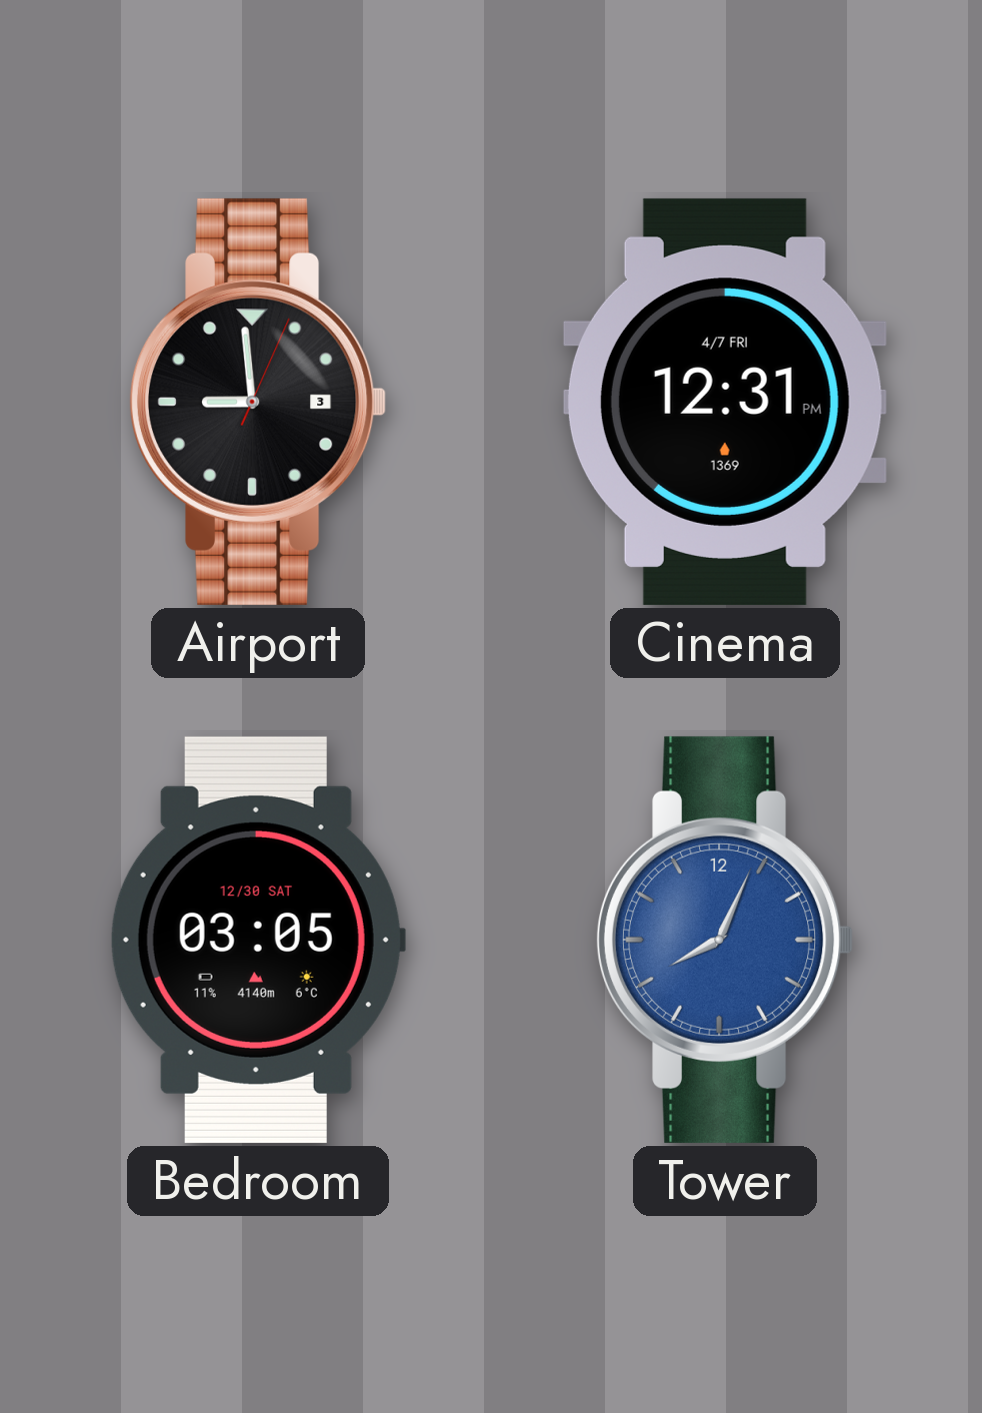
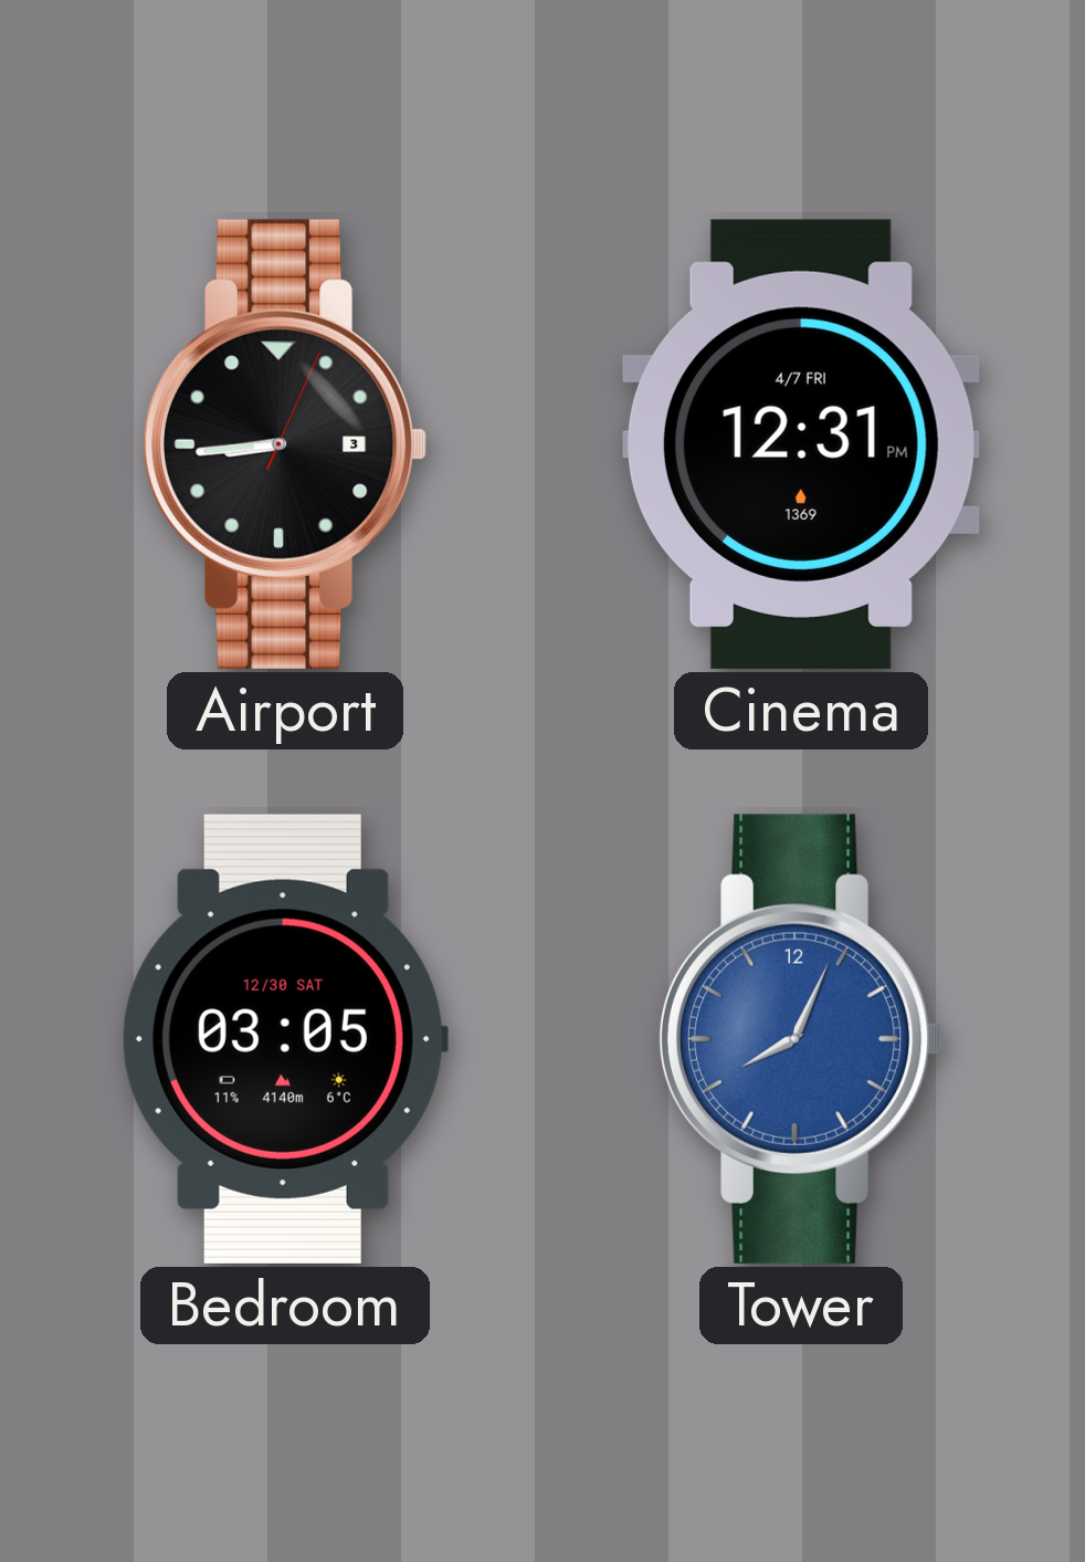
Airport: 8:59 -> 8:44 (285, 444)
